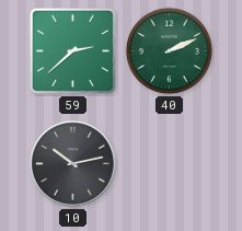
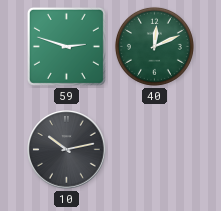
59: 2:38 -> 2:48 (66, 46)
40: 2:11 -> 12:11 (154, 46)
